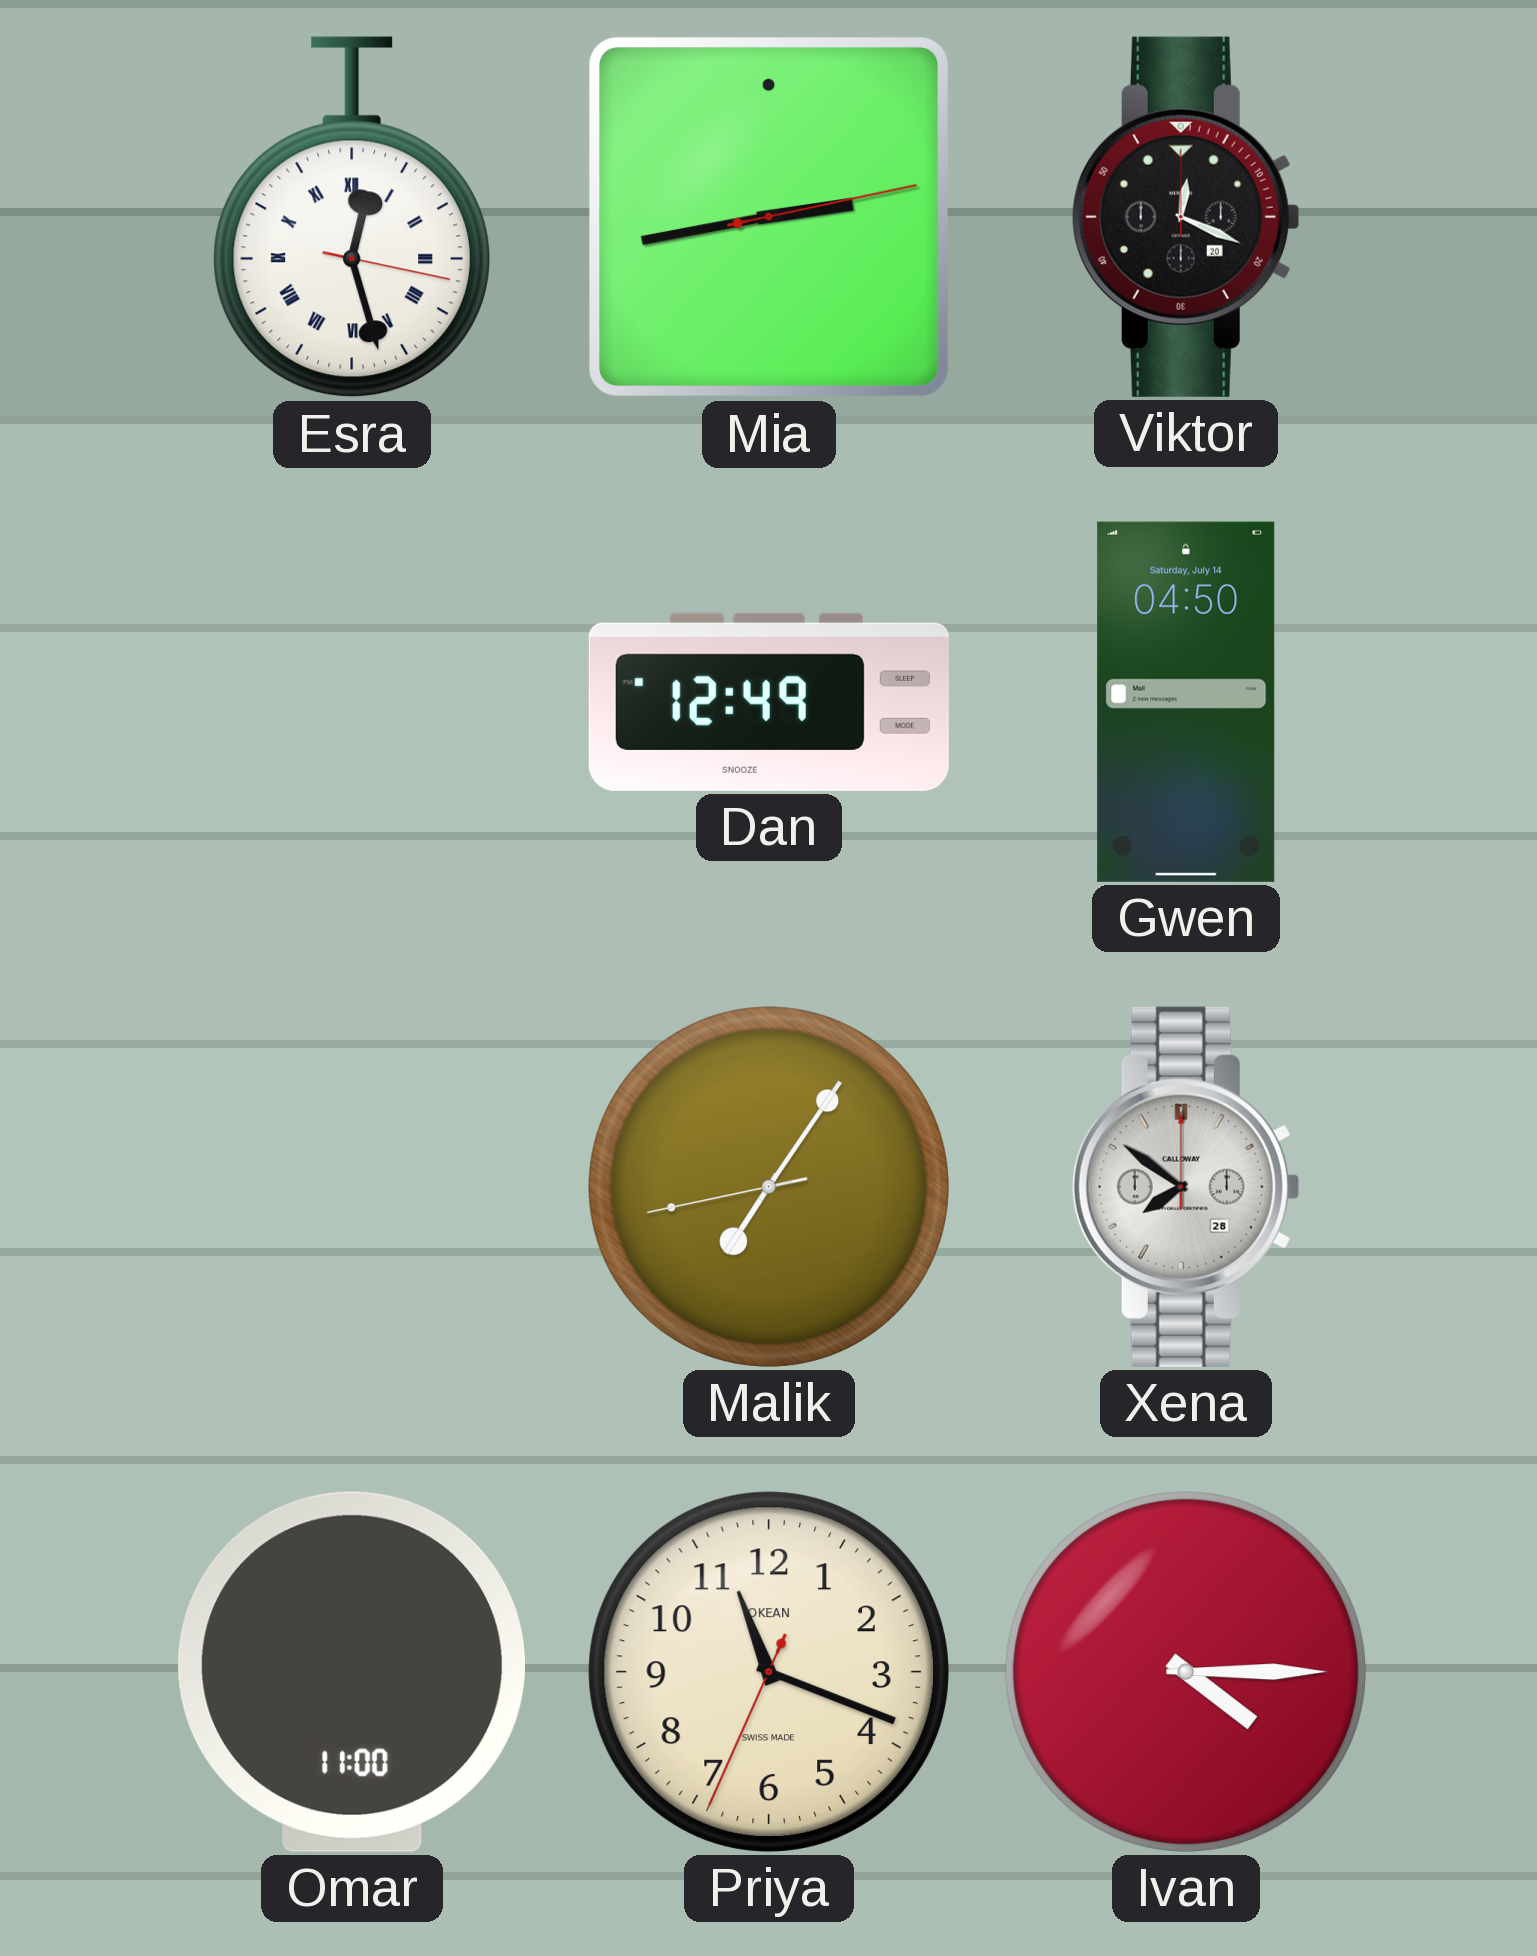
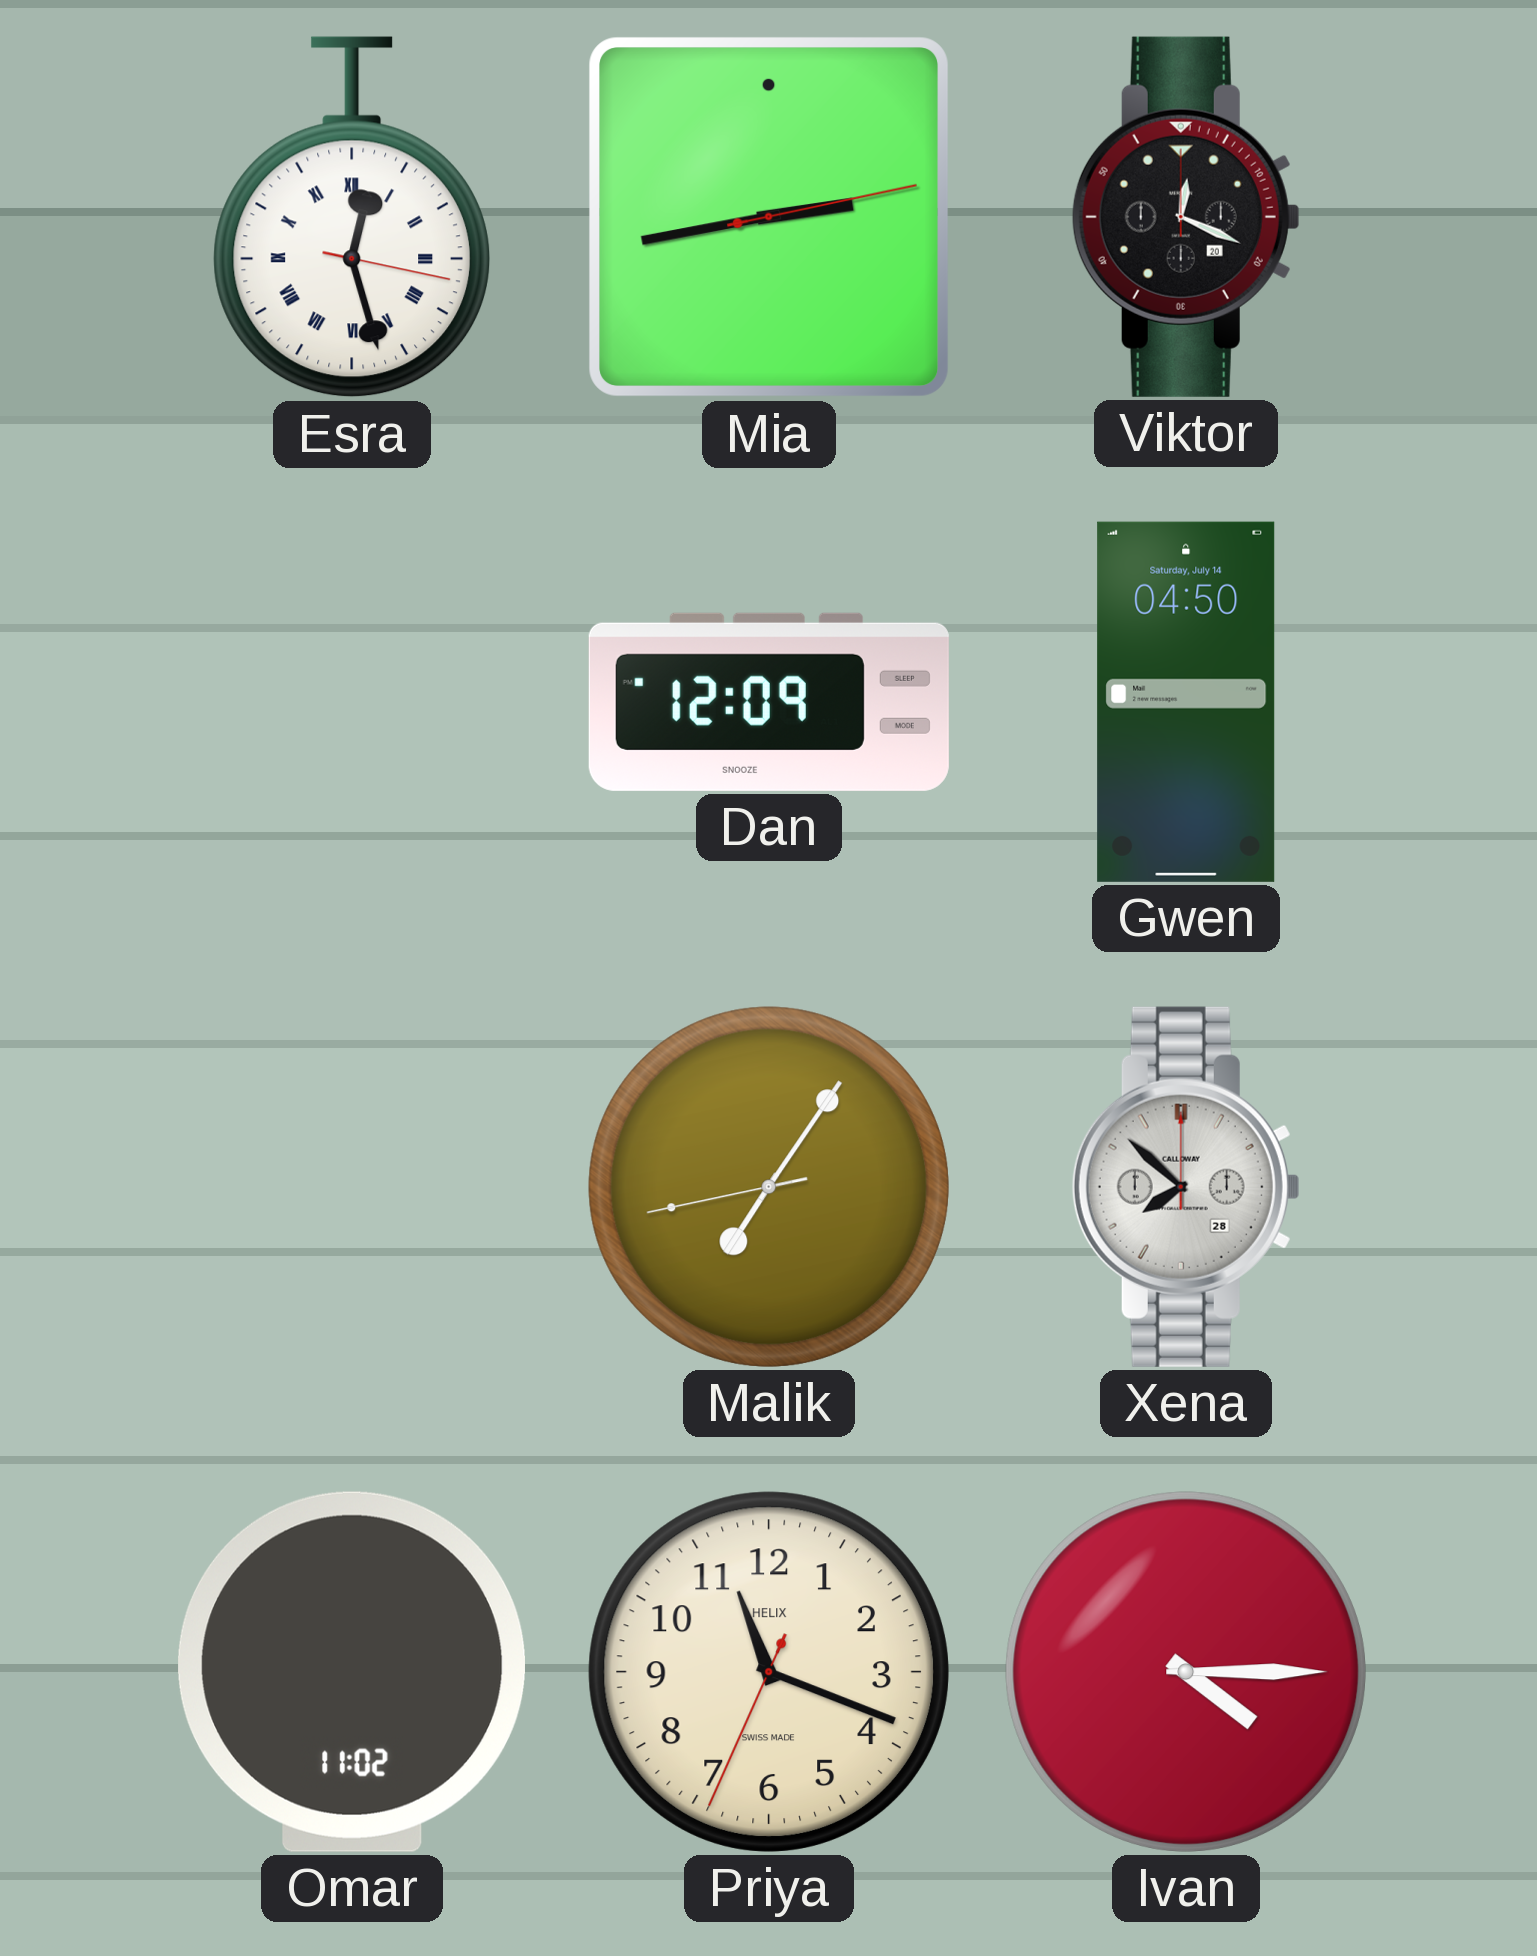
Dan: 12:49 -> 12:09 (769, 702)
Xena: 7:51 -> 7:52 (1186, 1187)
Omar: 11:00 -> 11:02 (352, 1672)
Priya brand: OKEAN -> HELIX (769, 1672)
